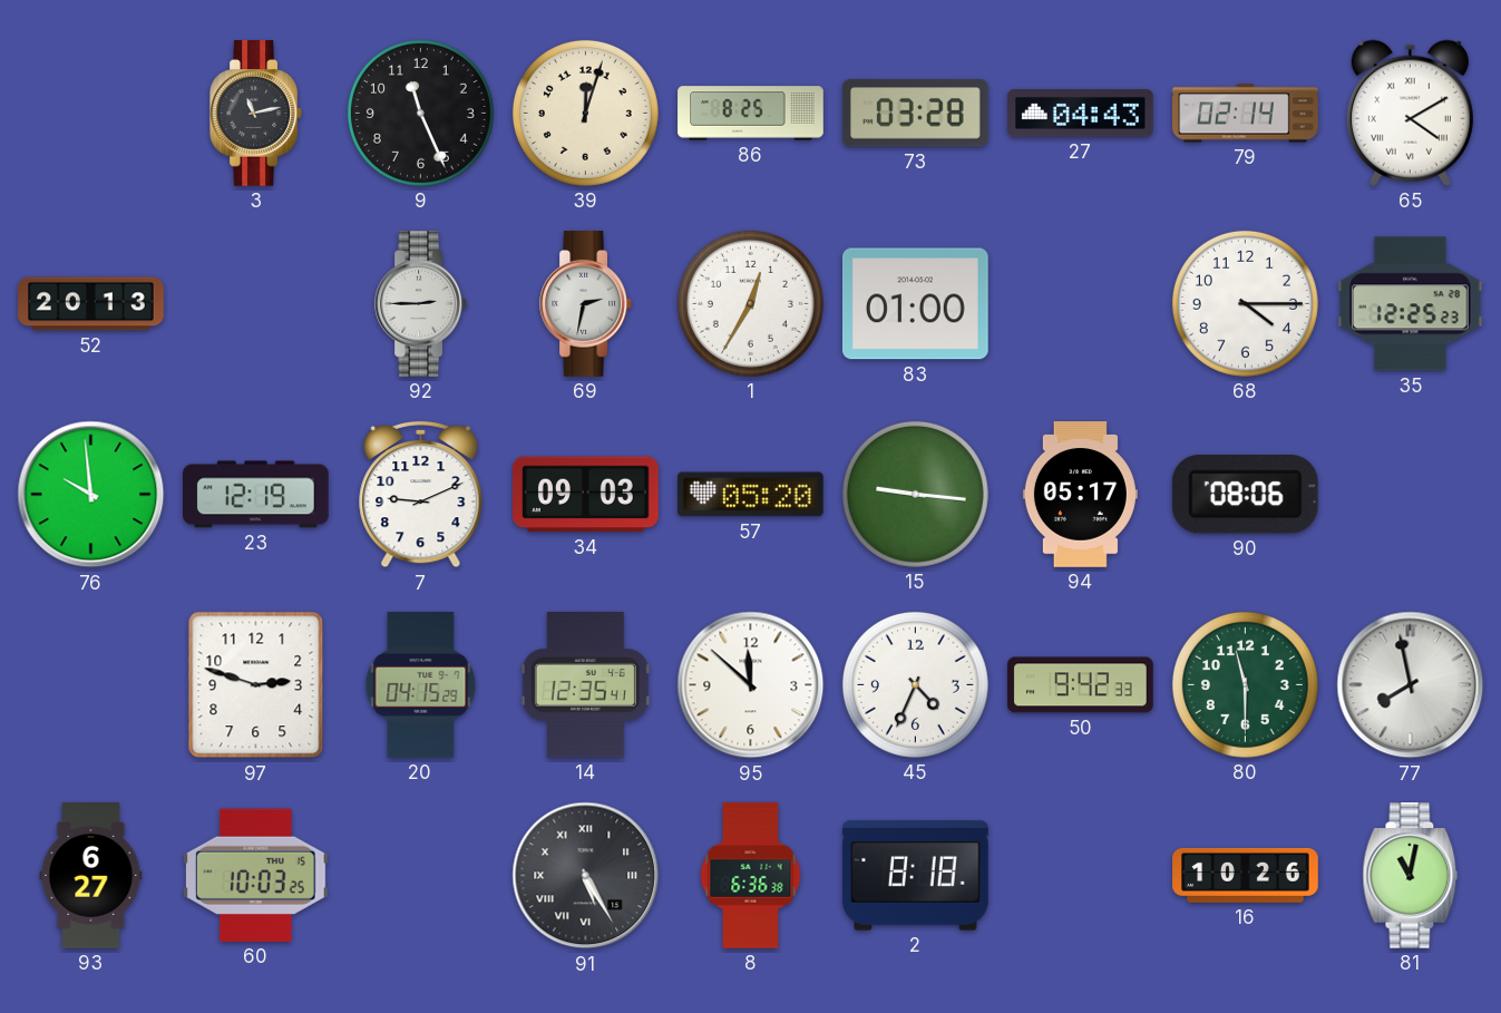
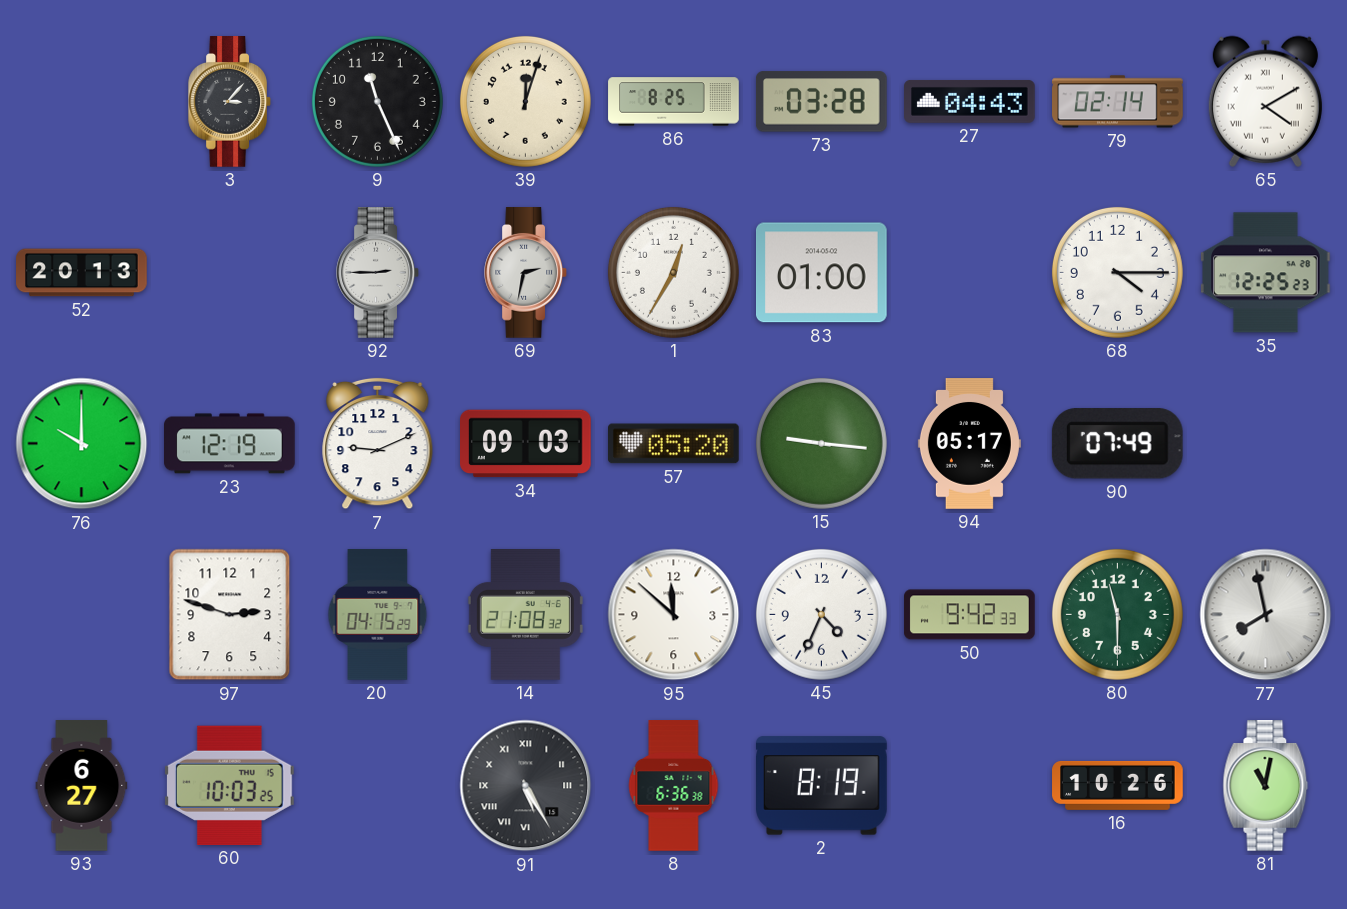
3: 11:13 -> 3:07 (229, 102)
76: 9:59 -> 10:00 (82, 444)
90: 08:06 -> 07:49 (1117, 444)
14: 12:35 -> 21:08 (525, 615)
2: 8:18 -> 8:19 (822, 786)
